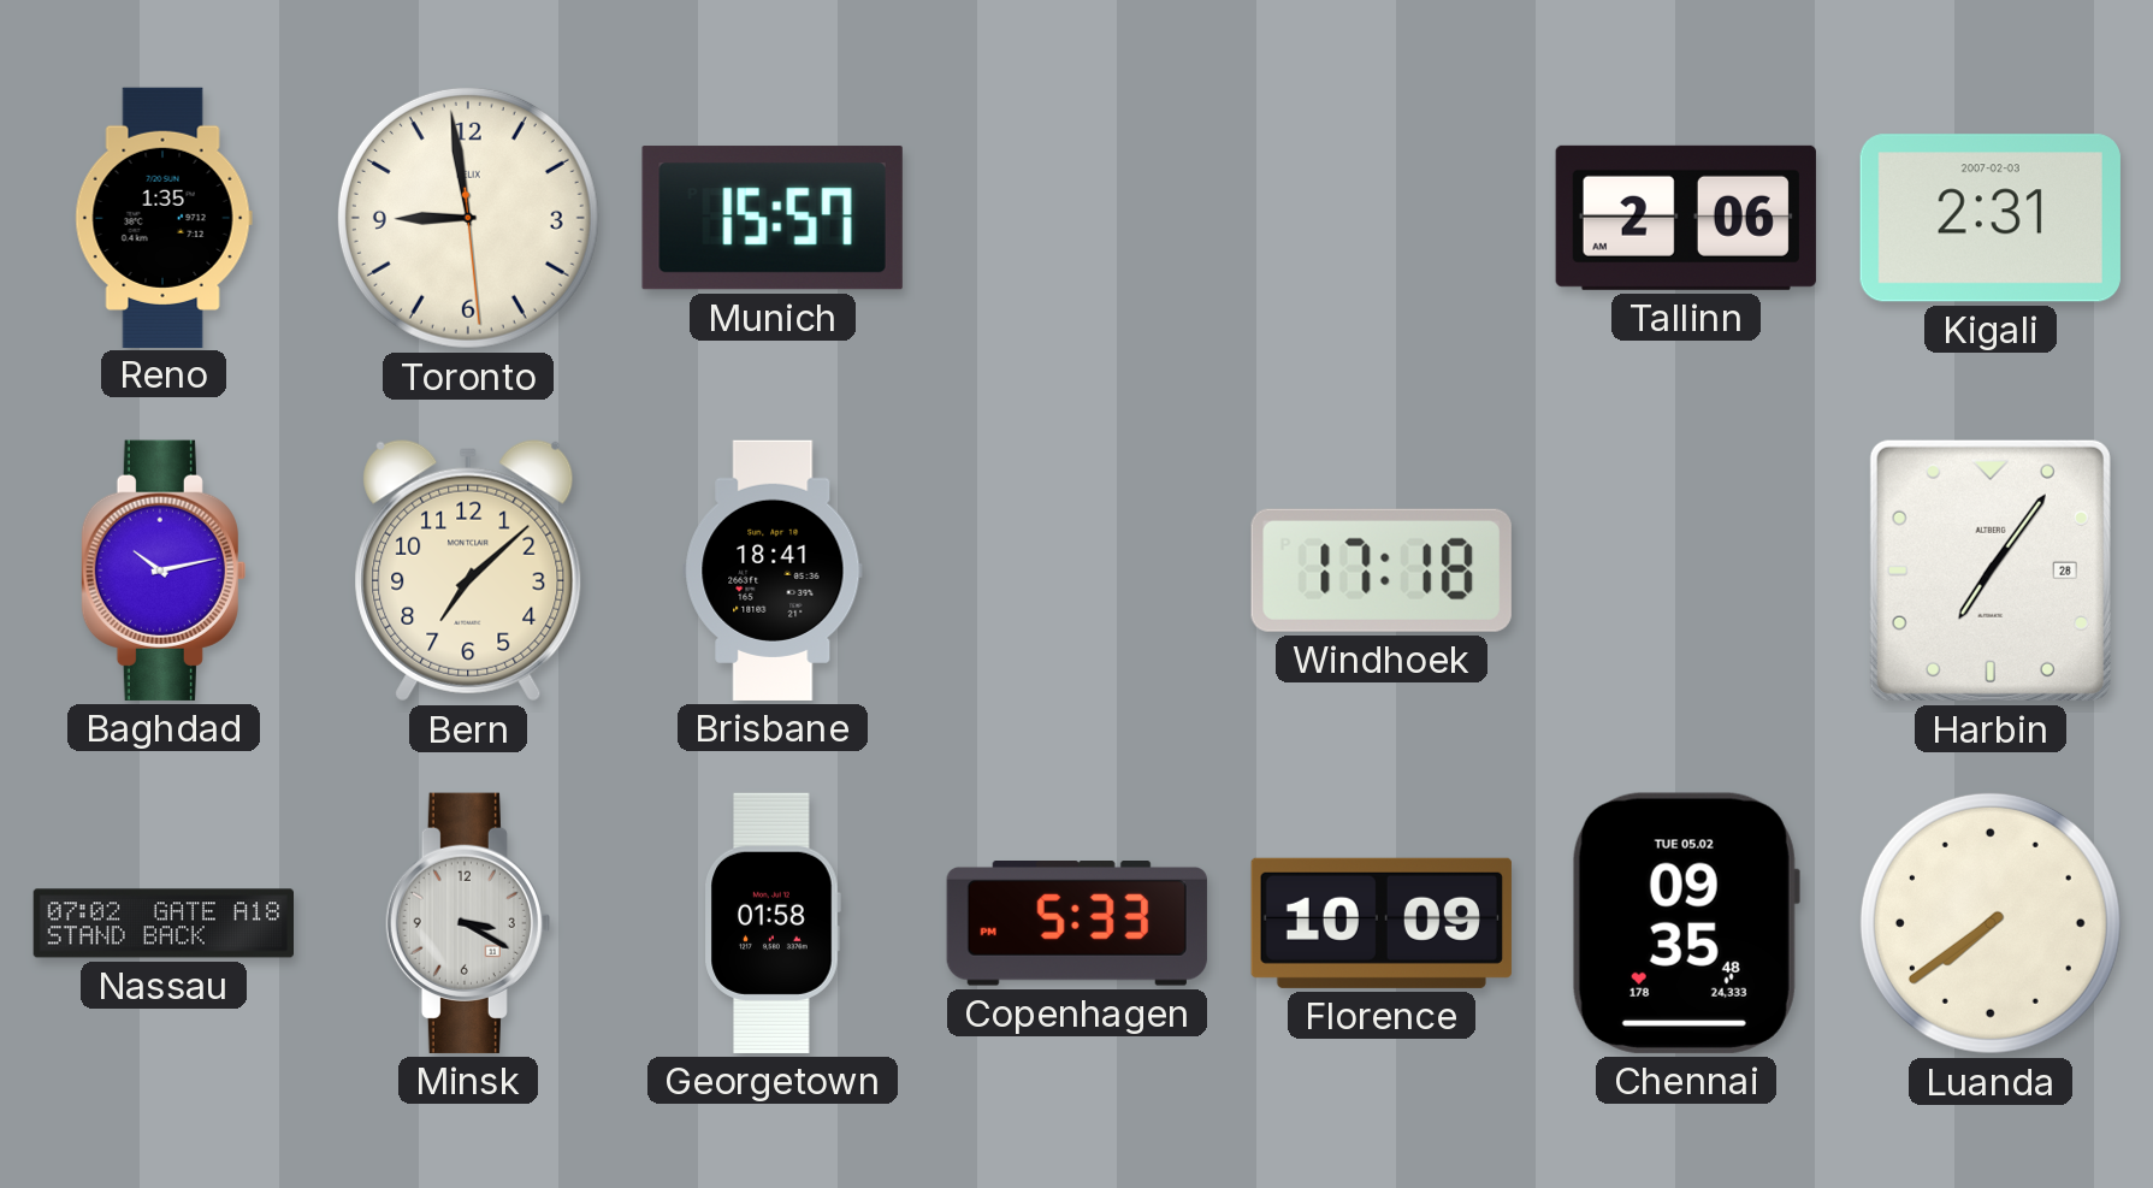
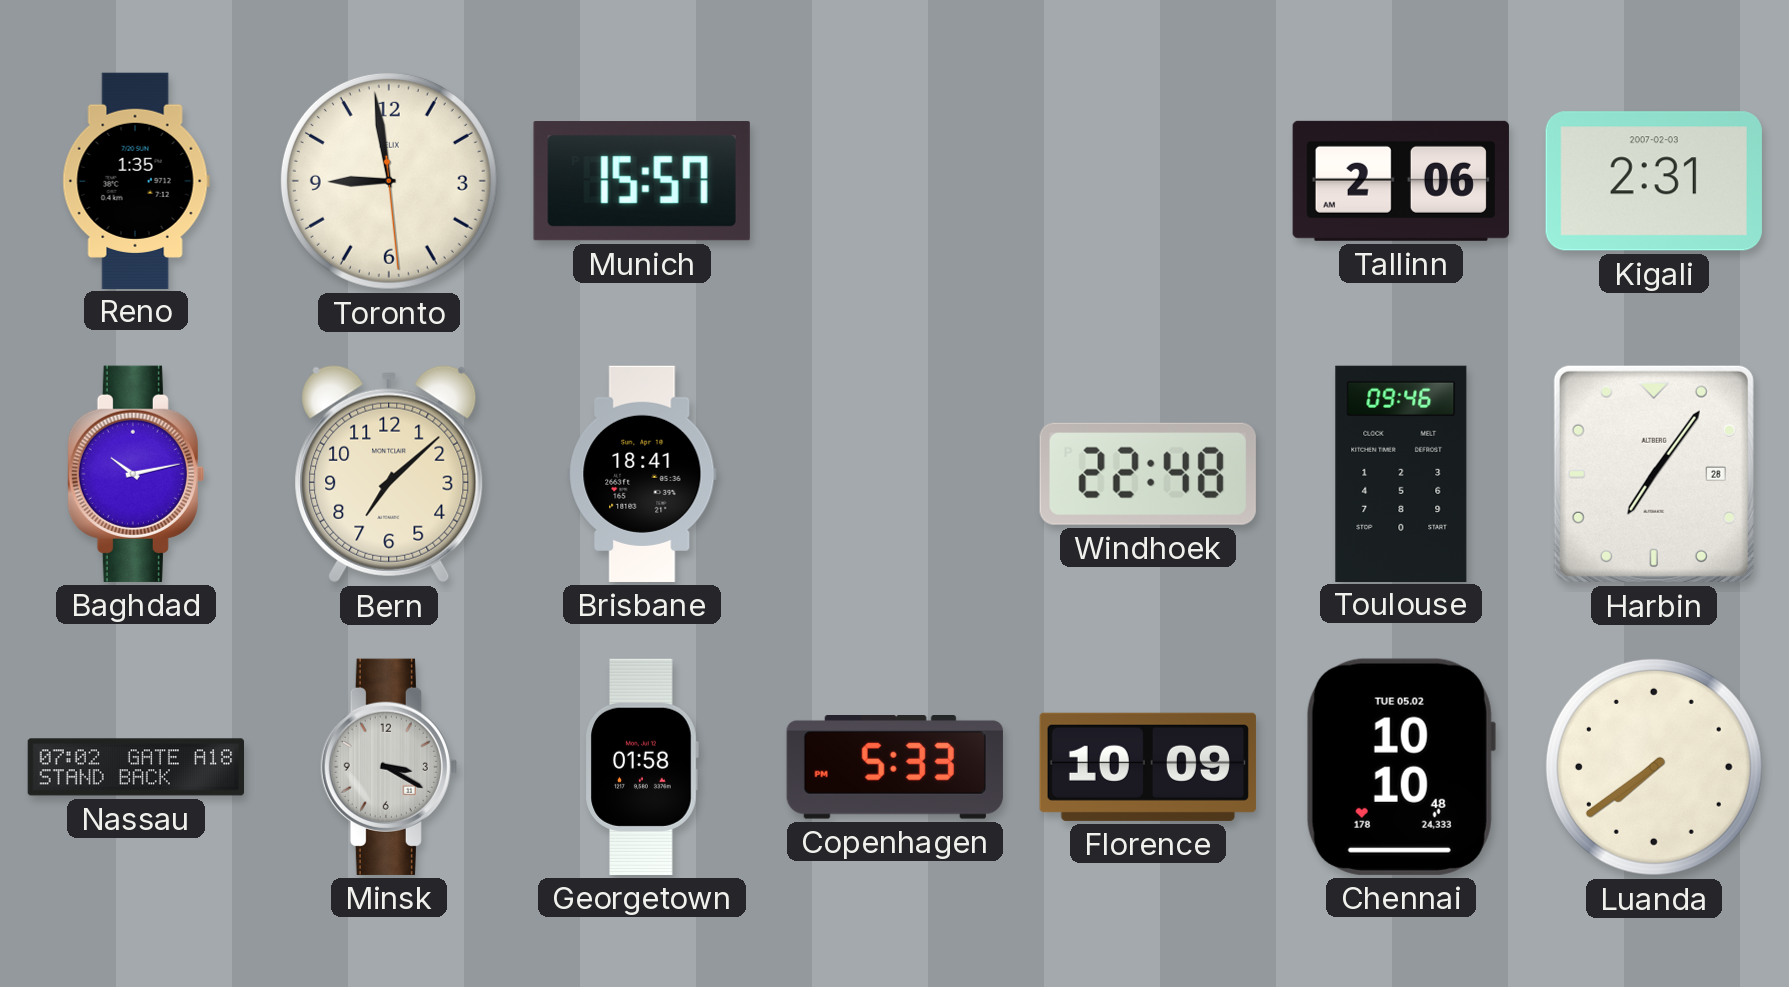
Windhoek: 17:18 -> 22:48 (1148, 474)
Toulouse: none -> 09:46 (1401, 473)
Chennai: 09:35 -> 10:10 (1401, 767)
